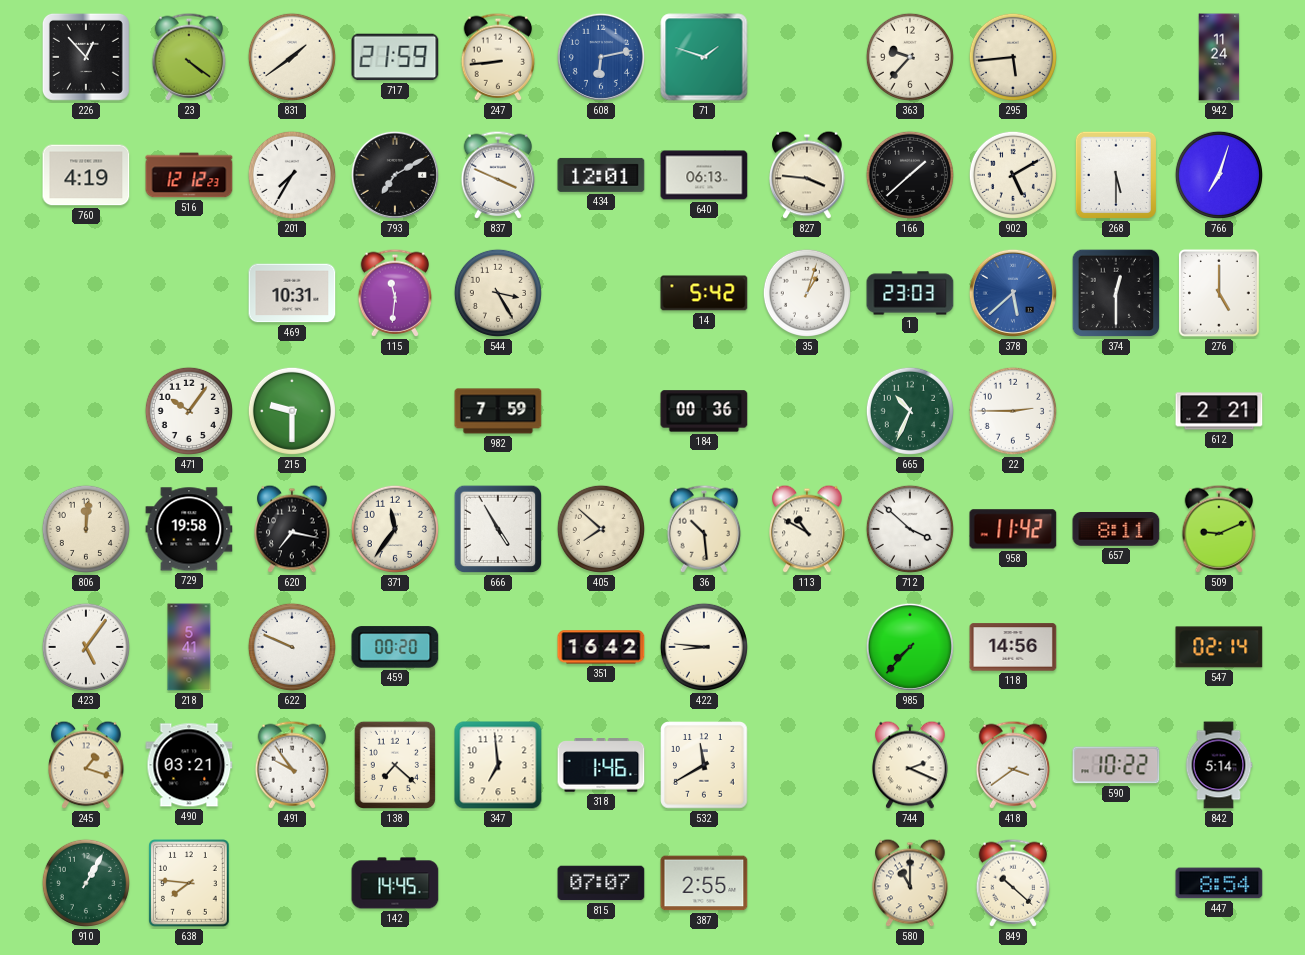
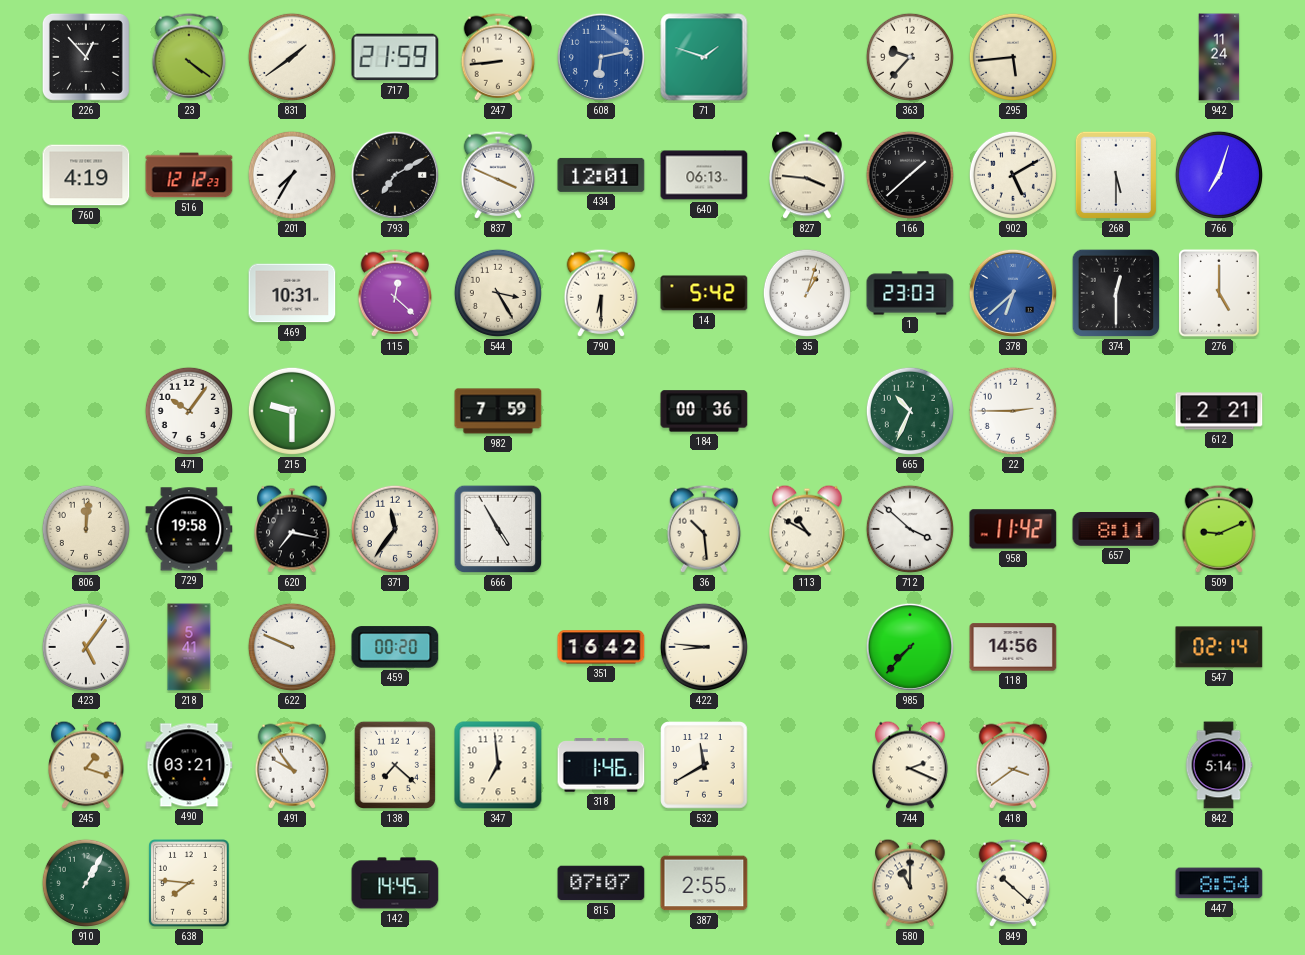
115: 11:31 -> 12:22 (395, 293)
790: none -> 6:30 (601, 293)
378: 5:38 -> 6:38 (1013, 293)
405: 7:52 -> none (601, 529)
590: 10:22 -> none (1116, 765)
